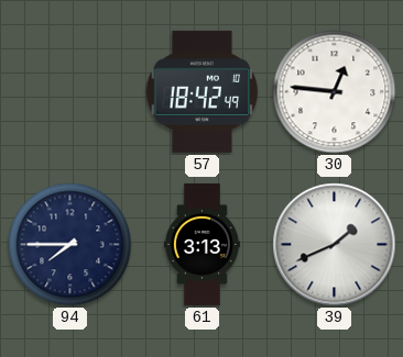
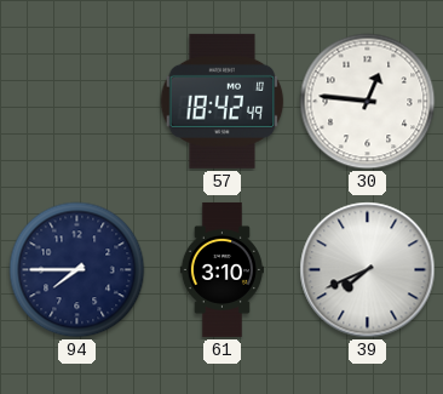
61: 3:13 -> 3:10 (221, 269)
39: 1:41 -> 7:41 (368, 270)
